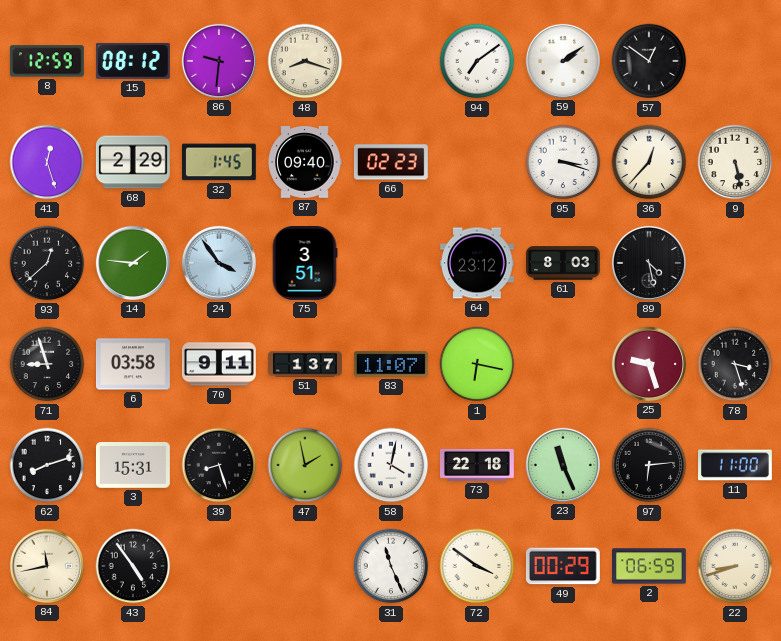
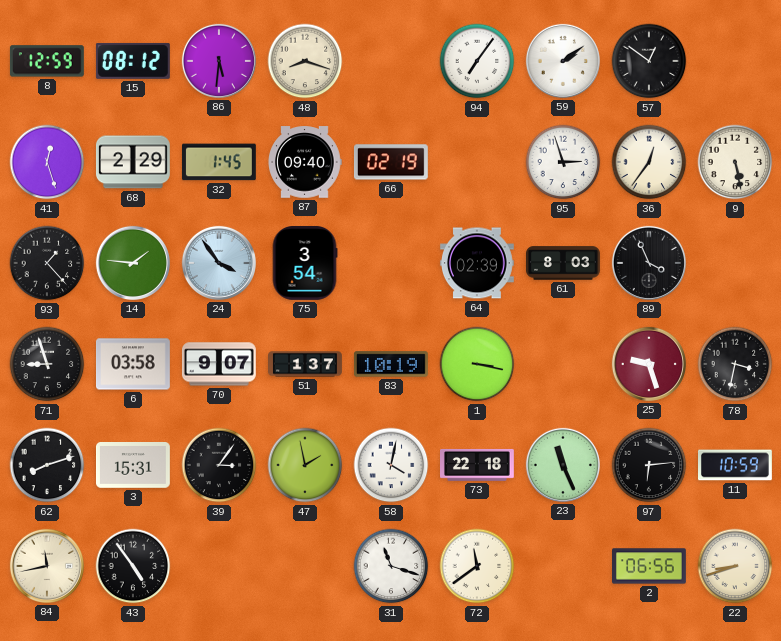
86: 9:31 -> 5:31 (219, 61)
94: 7:09 -> 7:06 (477, 61)
66: 02:23 -> 02:19 (391, 162)
95: 3:18 -> 2:57 (563, 162)
36: 12:37 -> 12:36 (649, 162)
93: 12:38 -> 1:23 (47, 263)
75: 3:51 -> 3:54 (305, 264)
64: 23:12 -> 02:39 (477, 263)
89: 4:28 -> 3:56 (649, 263)
70: 9:11 -> 9:07 (219, 364)
83: 11:07 -> 10:19 (391, 364)
1: 6:17 -> 3:17 (477, 364)
78: 3:27 -> 3:32 (735, 364)
39: 8:27 -> 3:06 (219, 465)
11: 11:00 -> 10:59 (736, 465)
31: 11:26 -> 11:18 (391, 566)
72: 3:51 -> 11:39 (477, 566)
49: 00:29 -> none (563, 566)
2: 06:59 -> 06:56 (650, 566)
